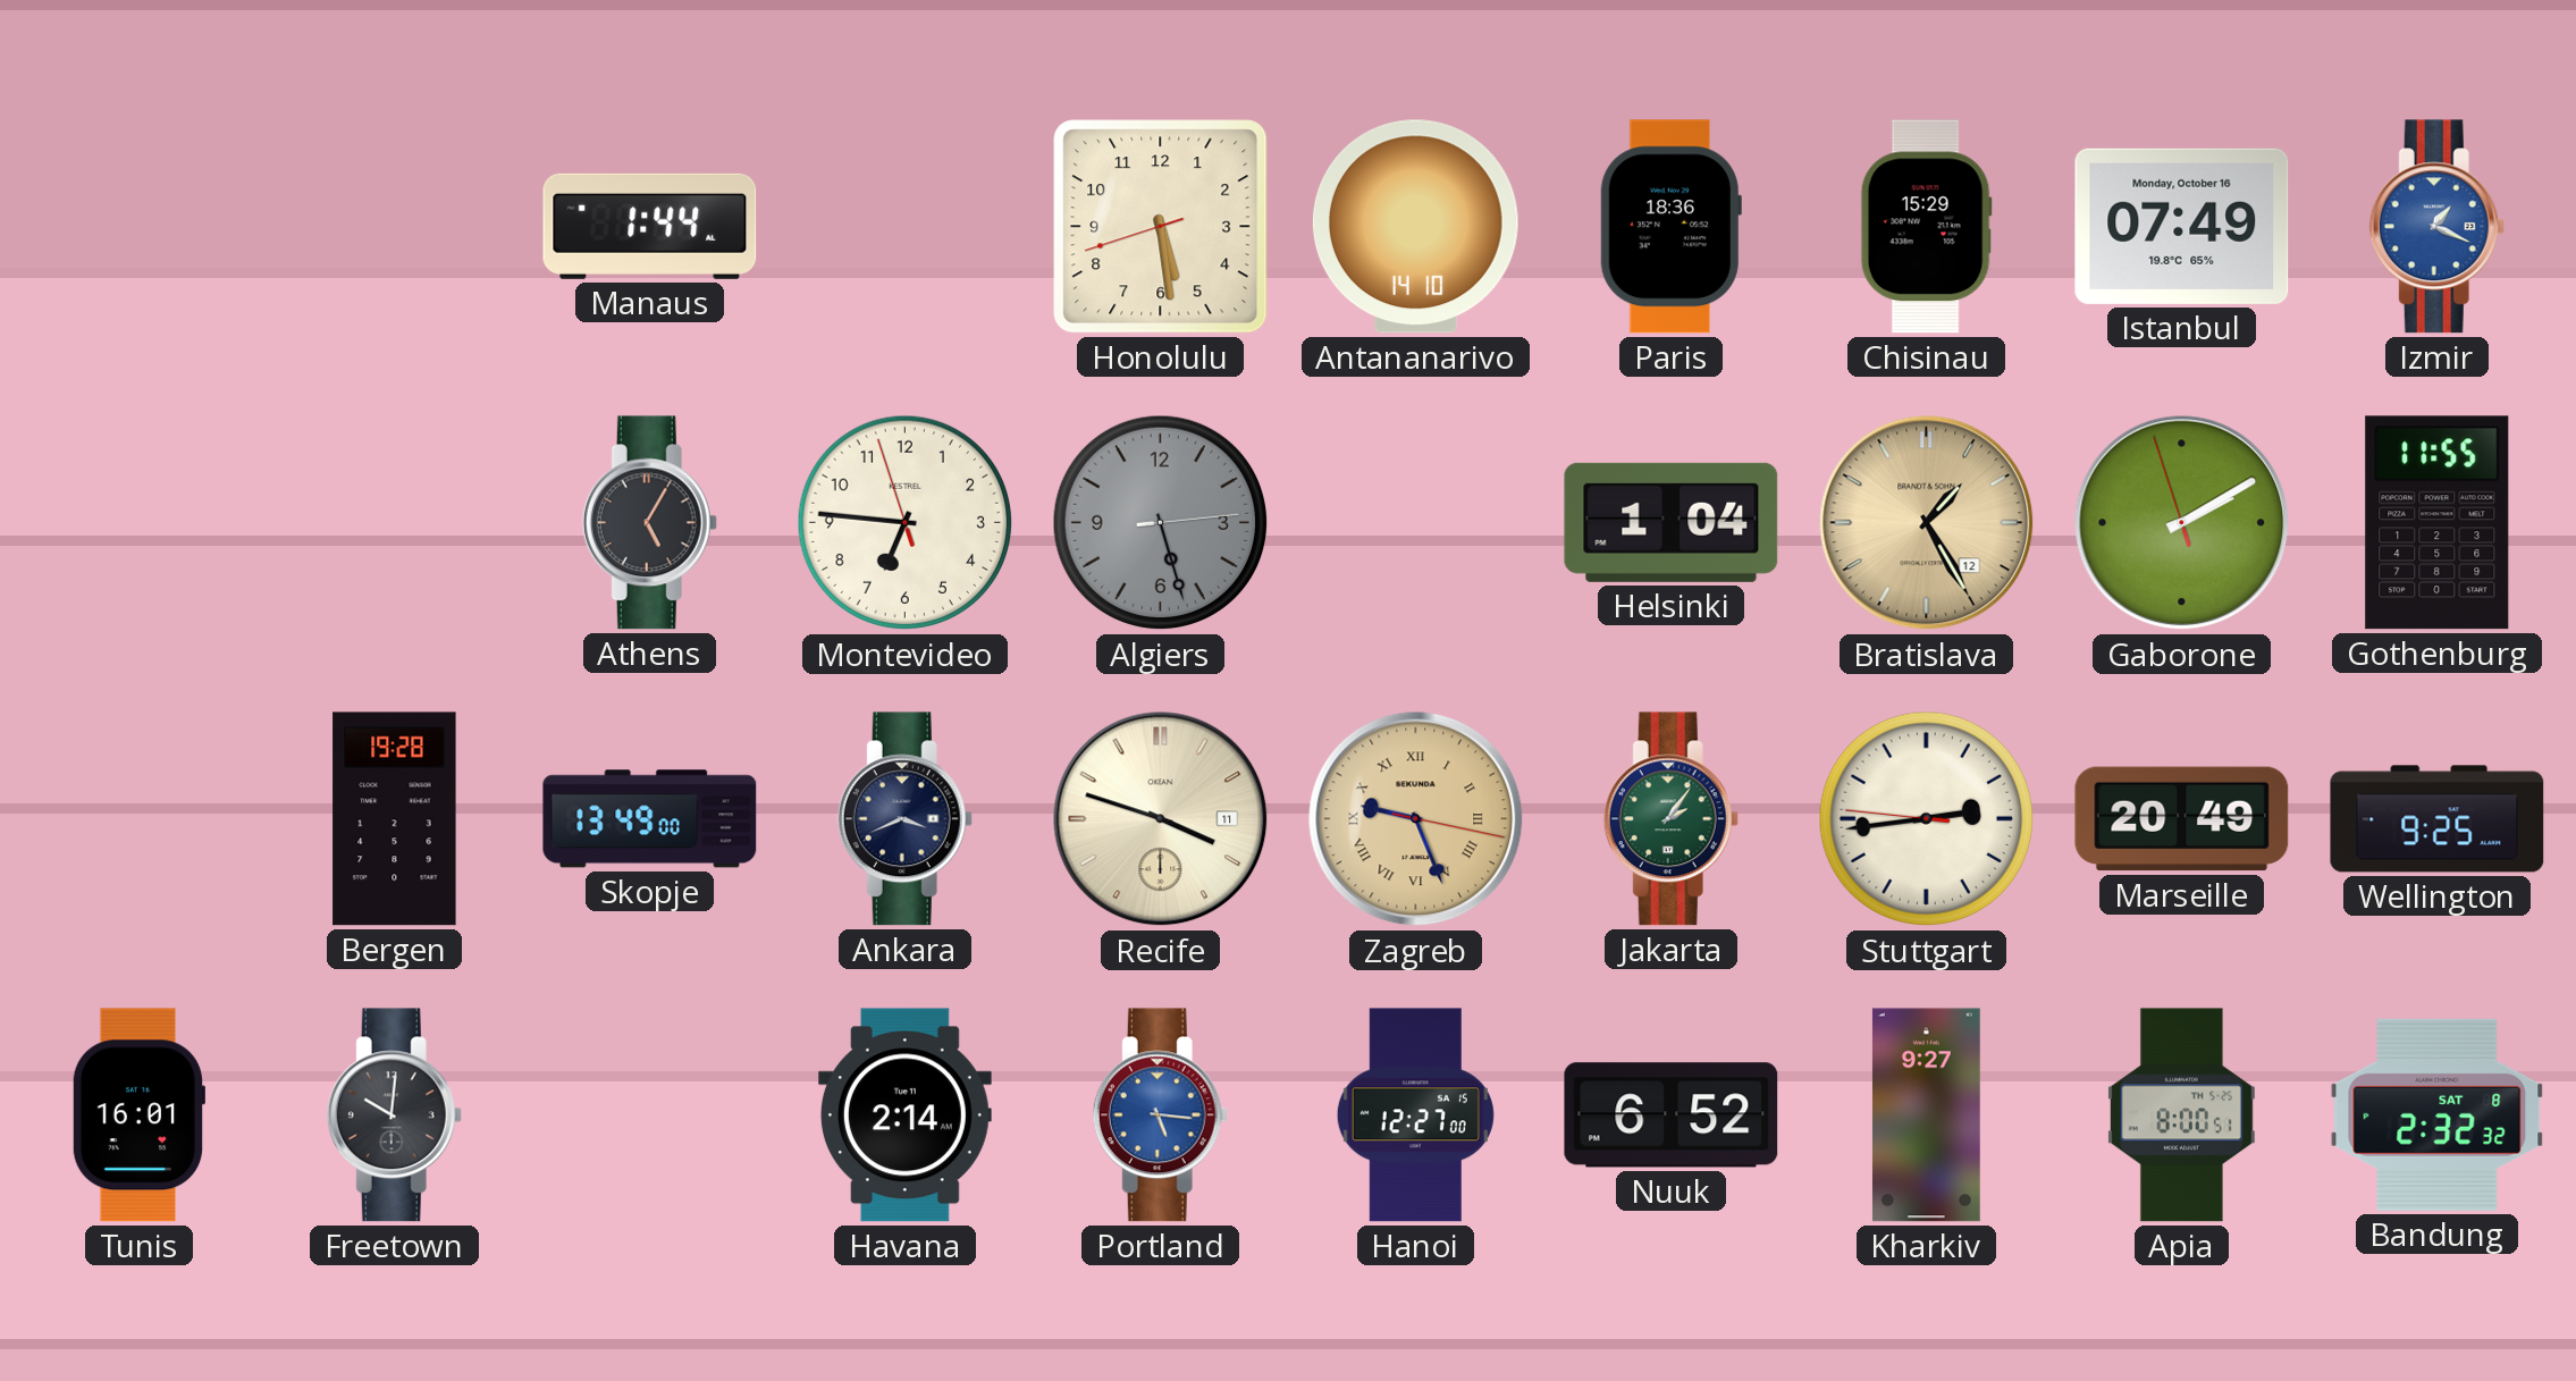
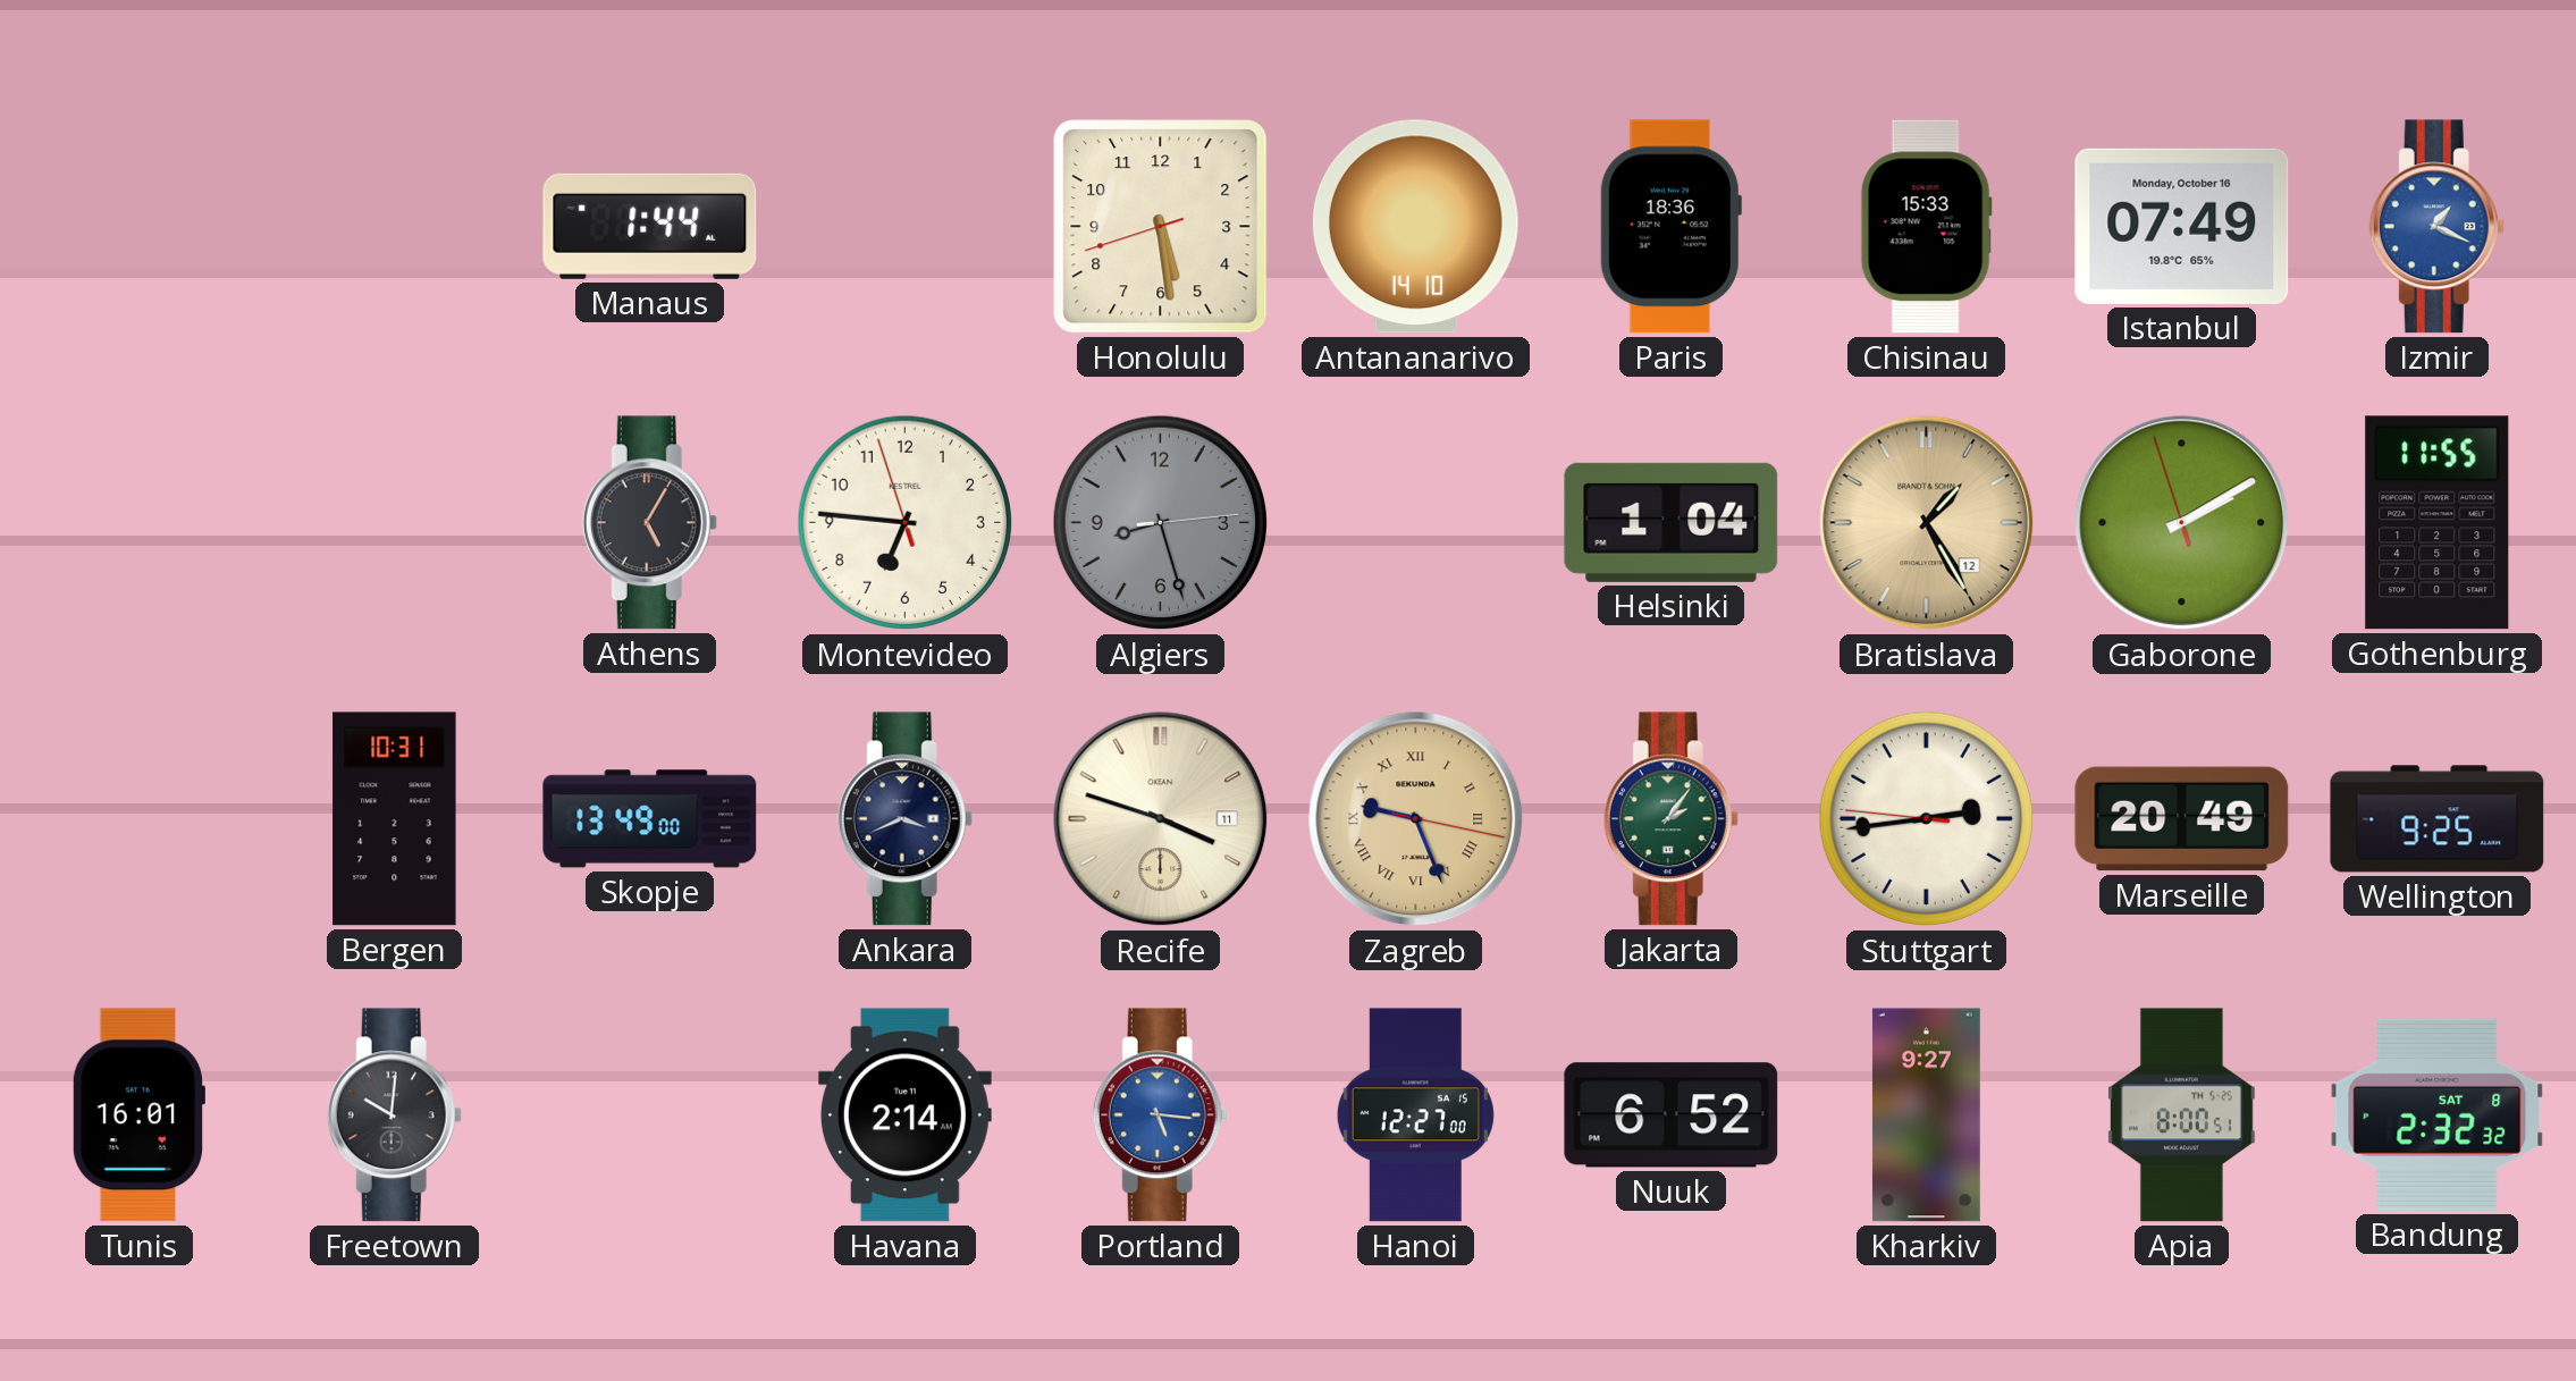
Chisinau: 15:29 -> 15:33 (1926, 227)
Algiers: 5:27 -> 8:27 (1161, 523)
Bergen: 19:28 -> 10:31 (395, 819)
